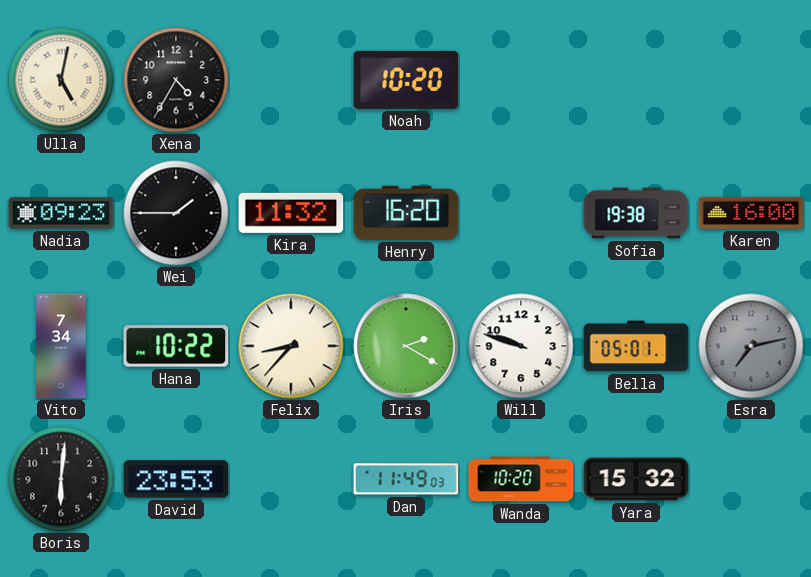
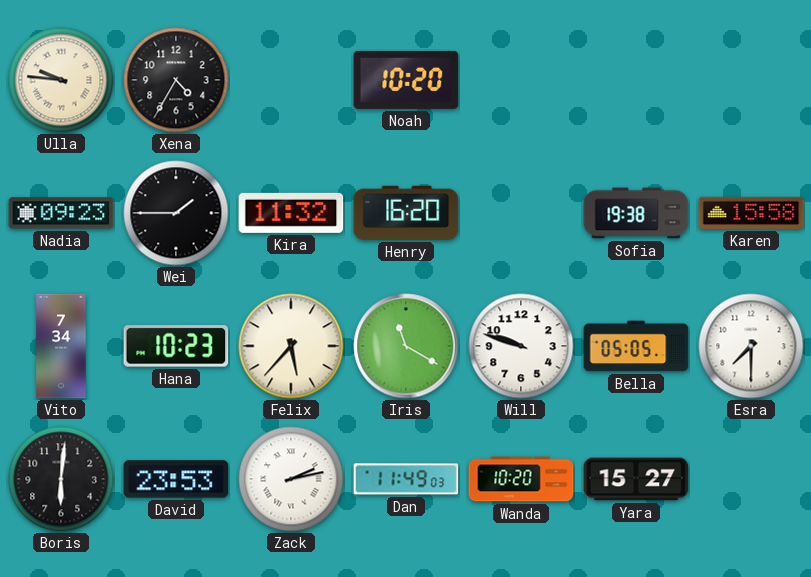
Ulla: 5:02 -> 9:46 (61, 80)
Karen: 16:00 -> 15:58 (751, 213)
Hana: 10:22 -> 10:23 (176, 346)
Felix: 8:37 -> 5:37 (291, 346)
Iris: 2:20 -> 11:20 (406, 346)
Bella: 05:01 -> 05:05 (636, 346)
Esra: 7:13 -> 7:30 (751, 346)
Esra dial: grey -> white (751, 346)
Zack: none -> 2:13 (291, 479)
Yara: 15:32 -> 15:27 (636, 479)
